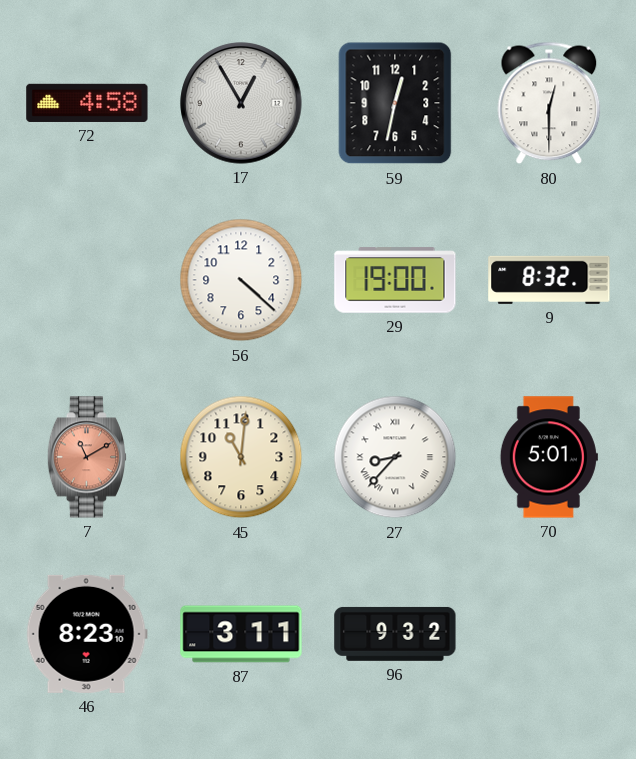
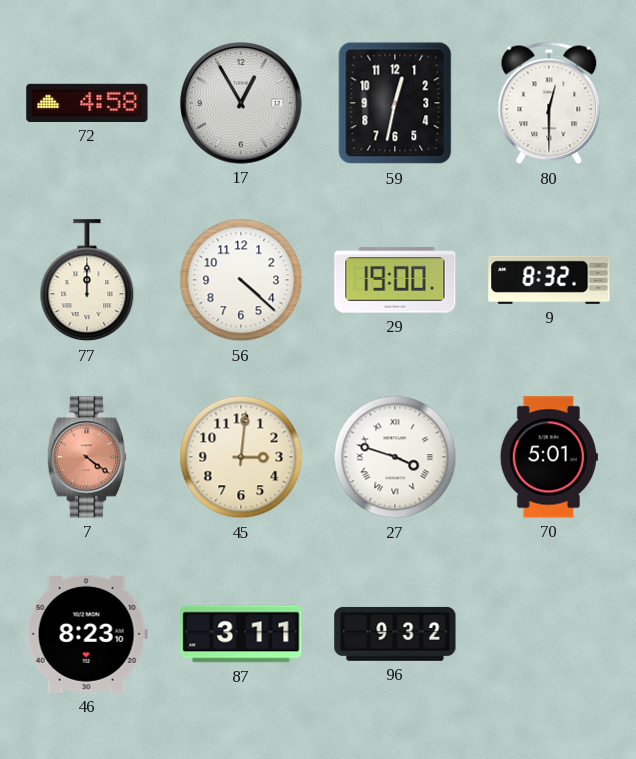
77: none -> 12:00 (87, 281)
7: 11:10 -> 4:21 (87, 457)
45: 11:01 -> 3:01 (241, 457)
27: 8:37 -> 3:48 (395, 457)
